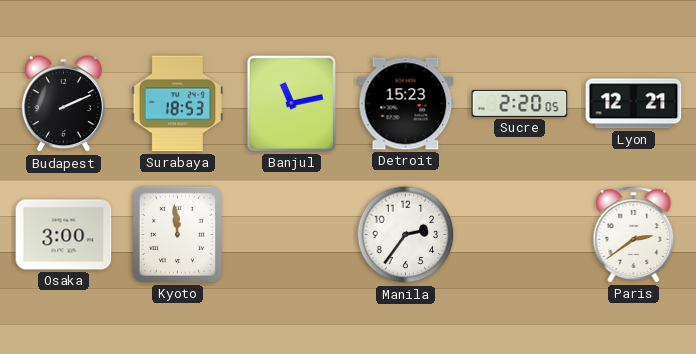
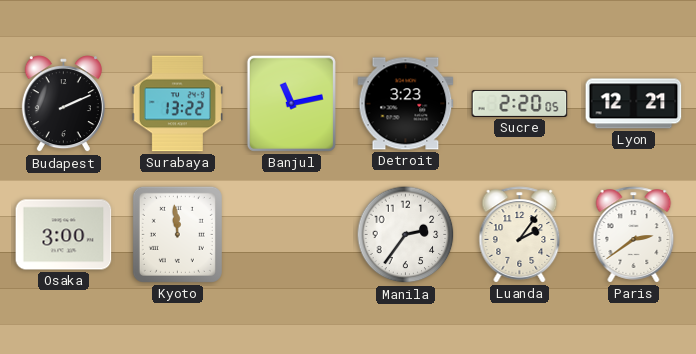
Surabaya: 18:53 -> 13:22 (177, 104)
Detroit: 15:23 -> 3:23 (406, 104)
Luanda: none -> 2:06 (520, 235)
